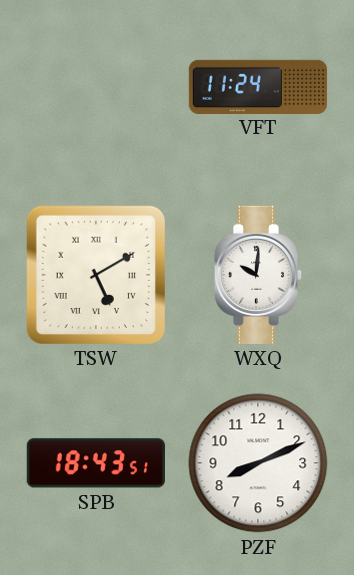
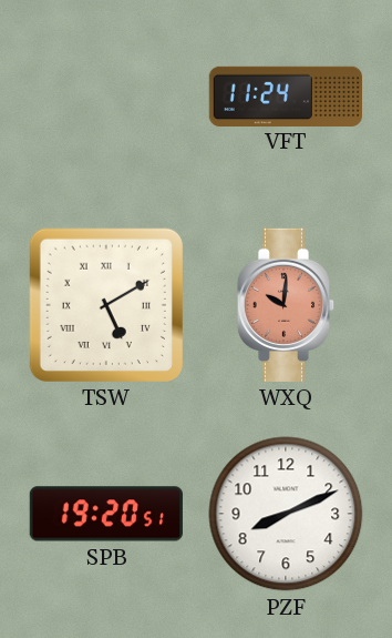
WXQ dial: white -> salmon (286, 305)
SPB: 18:43 -> 19:20 (106, 514)
